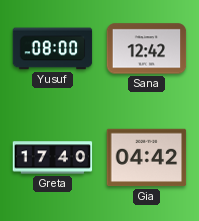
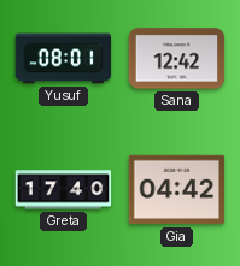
Yusuf: 08:00 -> 08:01 (64, 59)
